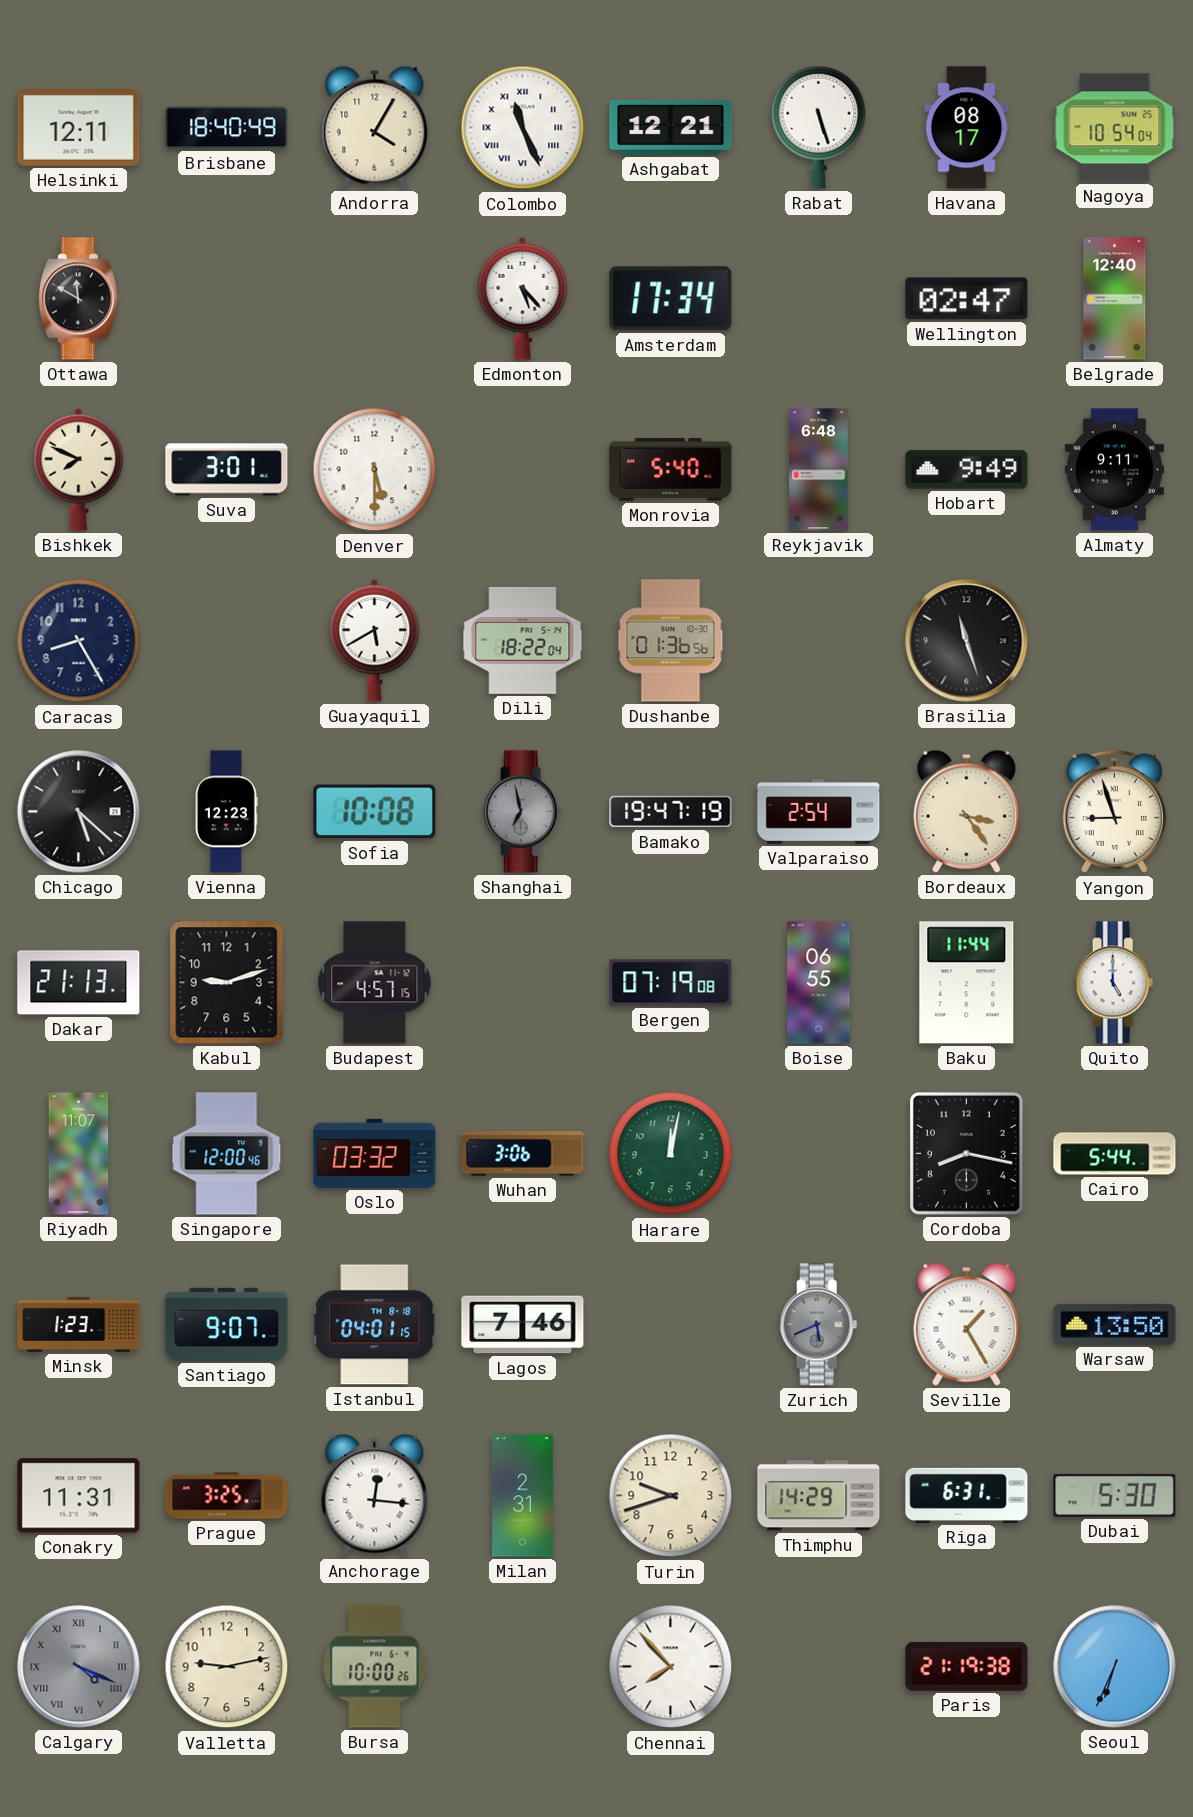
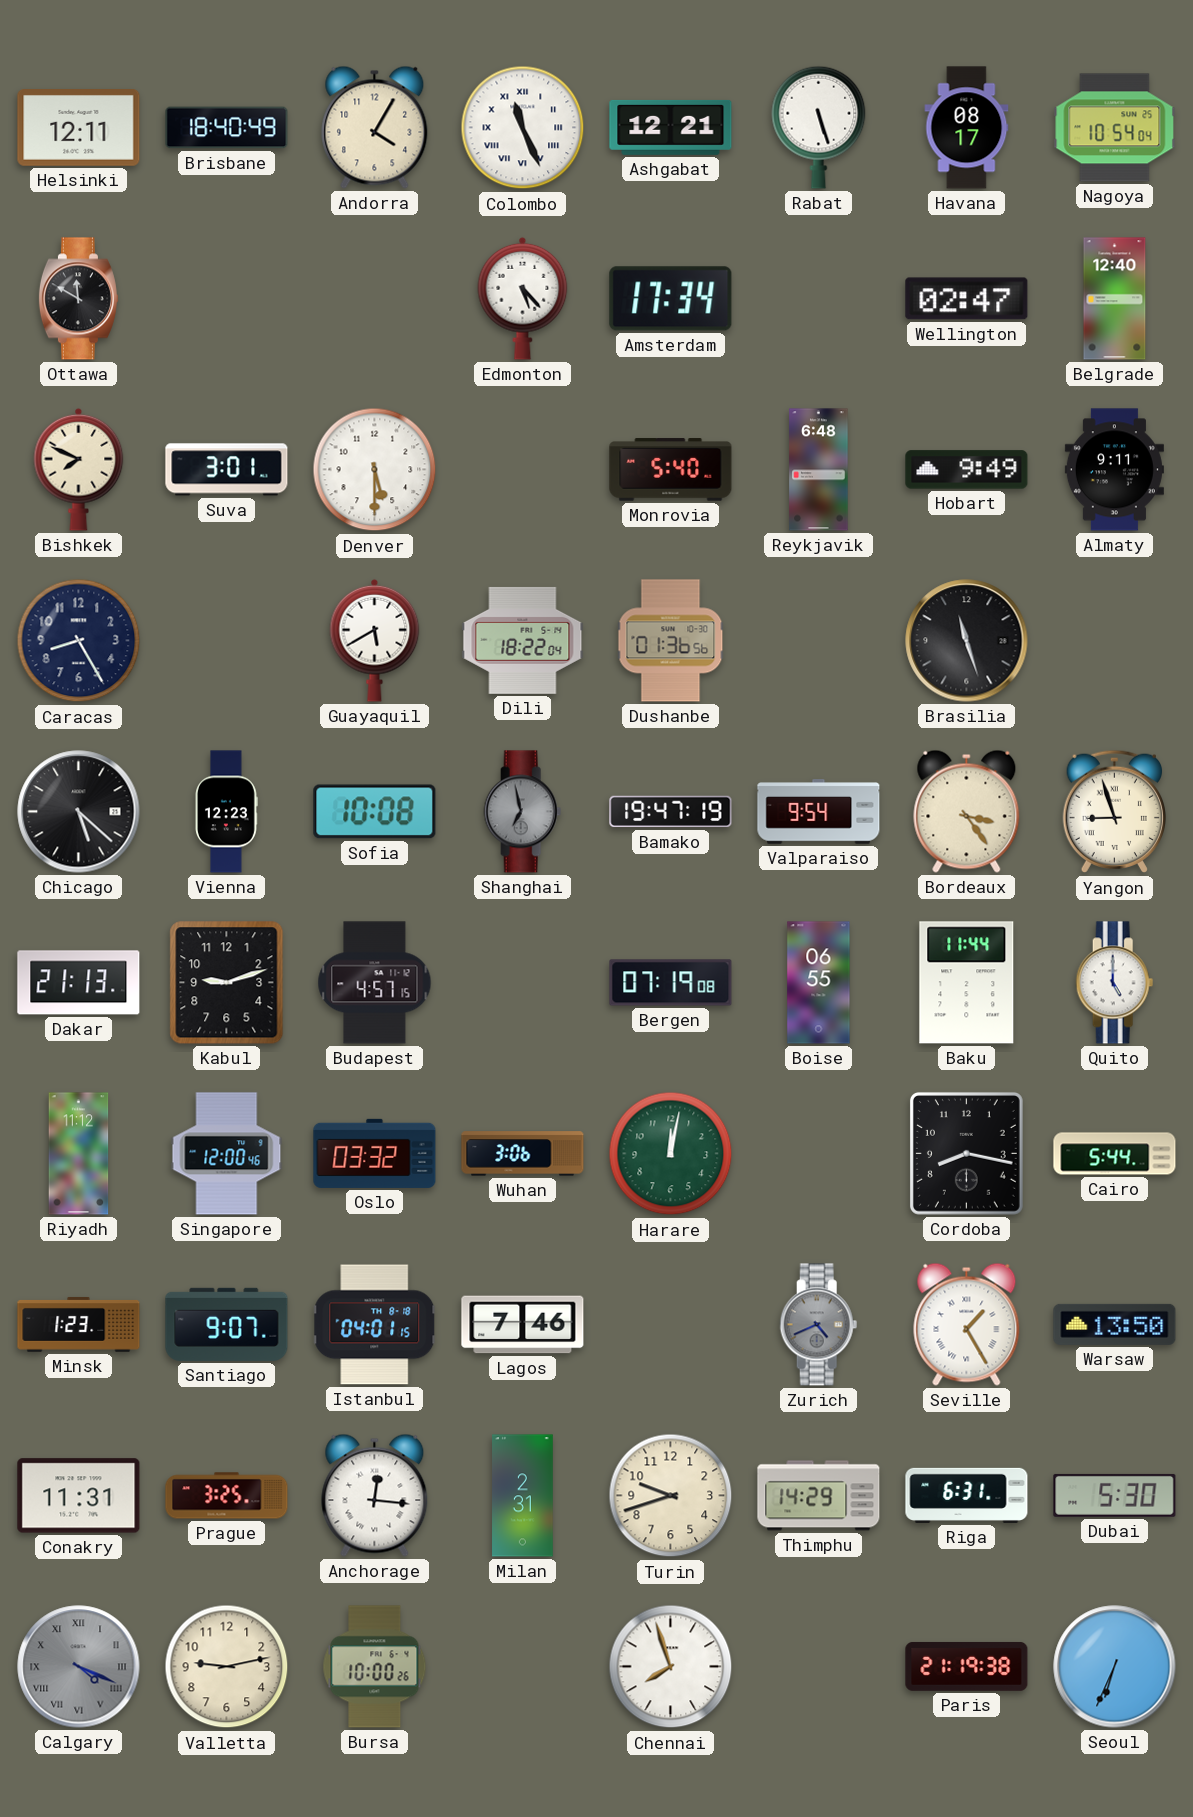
Valparaiso: 2:54 -> 9:54 (819, 812)
Riyadh: 11:07 -> 11:12 (79, 1154)
Zurich: 5:41 -> 4:41 (819, 1325)
Chennai: 7:53 -> 7:57 (671, 1667)
